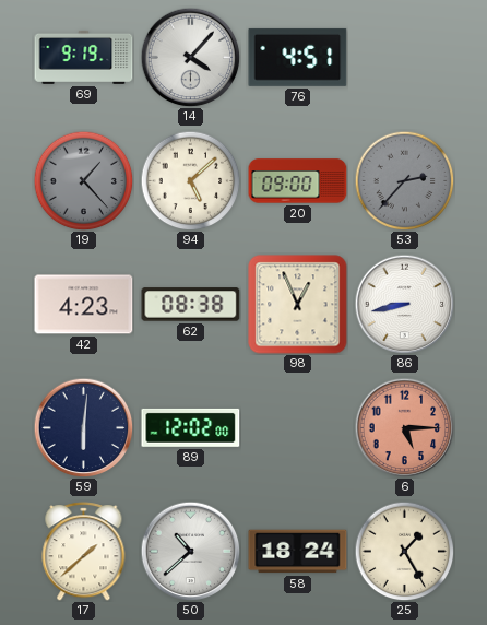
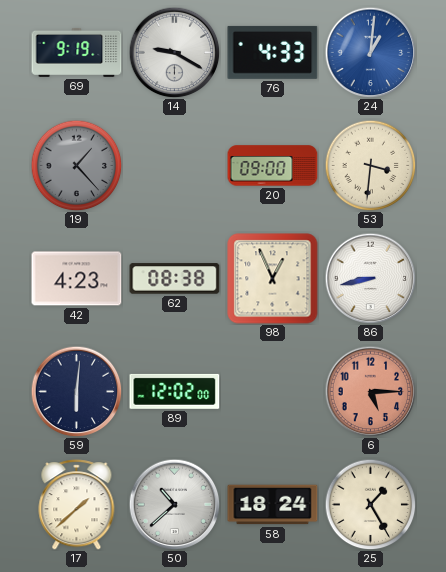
14: 4:07 -> 9:20 (174, 52)
76: 4:51 -> 4:33 (273, 52)
24: none -> 1:01 (370, 52)
94: 5:08 -> none (190, 180)
53: 2:37 -> 3:31 (370, 165)
53 dial: grey -> cream (370, 165)
